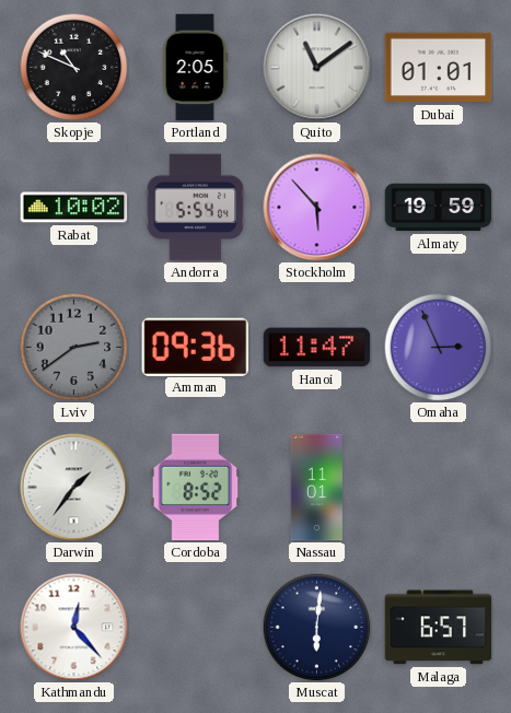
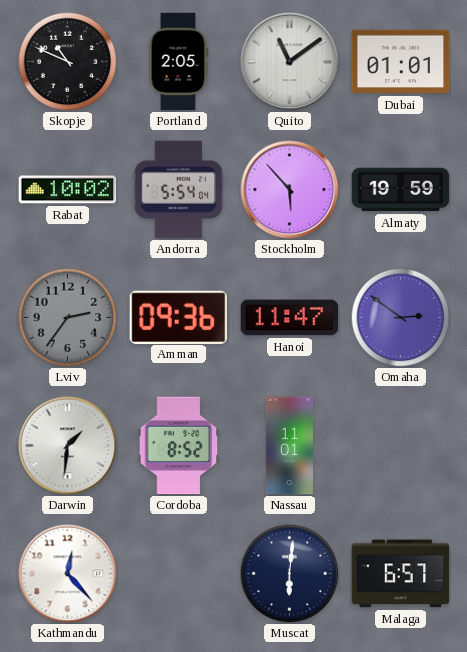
Lviv: 2:39 -> 2:36 (68, 318)
Omaha: 2:56 -> 2:51 (401, 318)
Darwin: 1:36 -> 1:31 (68, 446)
